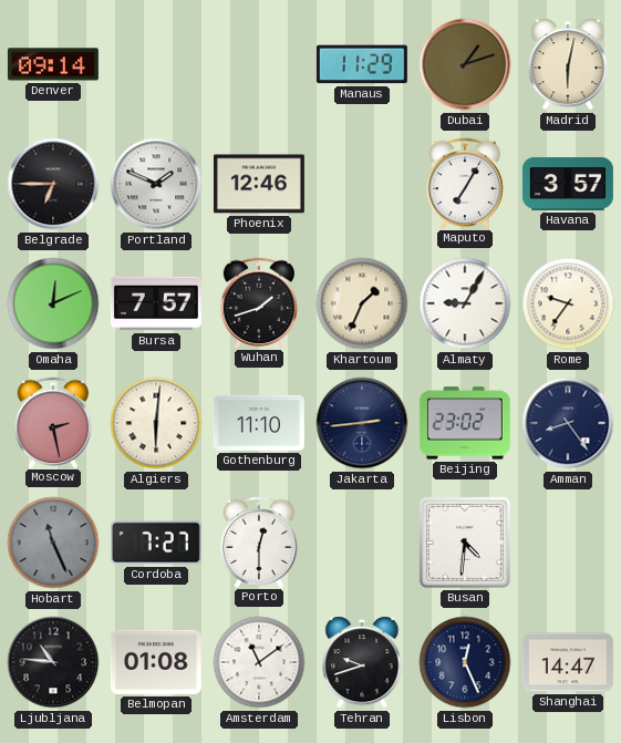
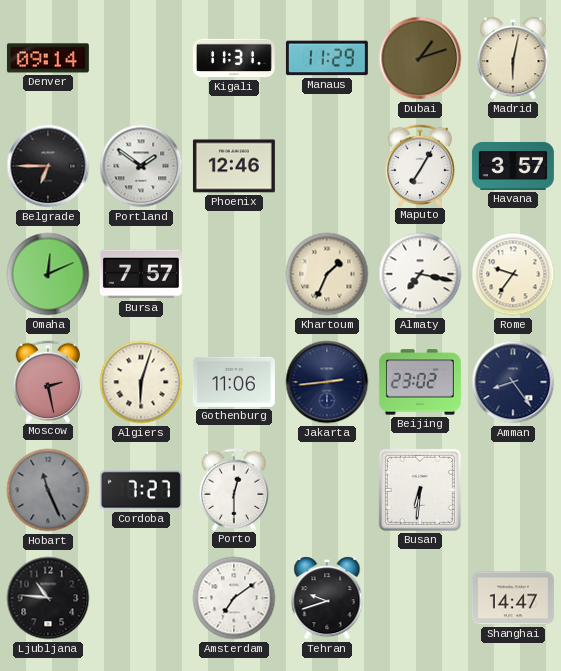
Kigali: none -> 11:31 (234, 58)
Portland: 1:49 -> 1:51 (141, 166)
Wuhan: 1:42 -> none (259, 302)
Almaty: 9:05 -> 7:17 (420, 274)
Algiers: 6:01 -> 6:03 (141, 382)
Gothenburg: 11:10 -> 11:06 (234, 382)
Busan: 4:31 -> 6:31 (420, 490)
Belmopan: 01:08 -> none (156, 662)
Amsterdam: 11:09 -> 7:09 (234, 598)
Lisbon: 12:26 -> none (465, 662)
